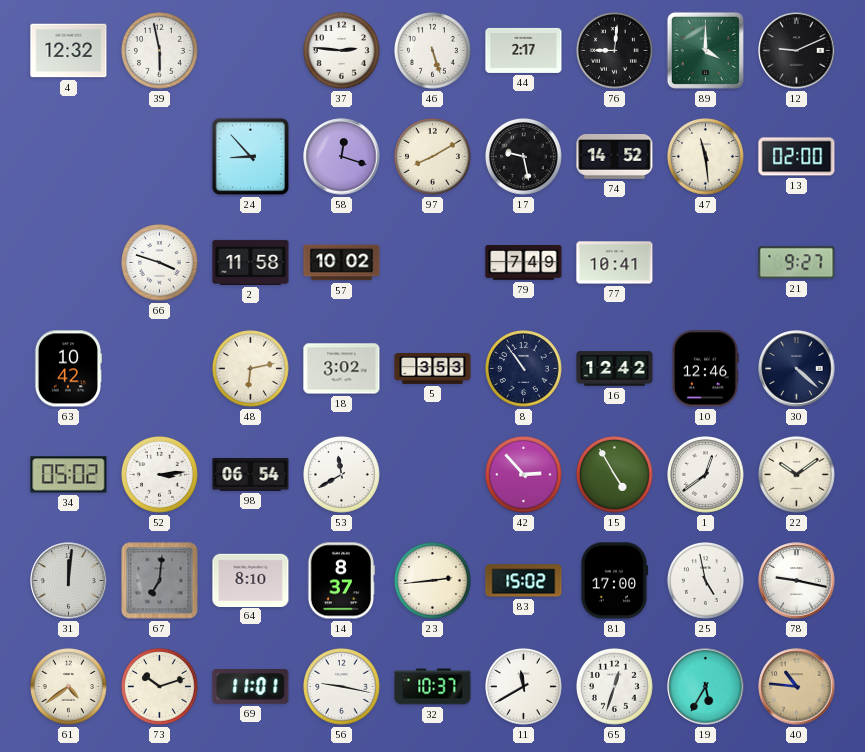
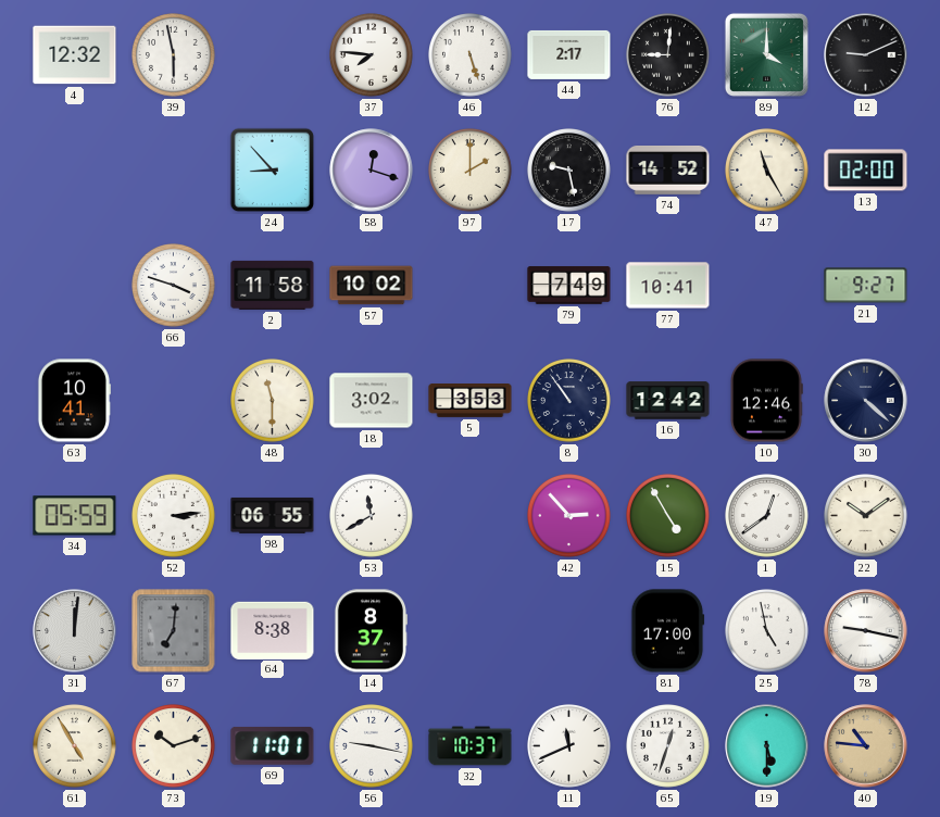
37: 2:46 -> 7:46 (372, 55)
97: 8:10 -> 2:00 (471, 171)
47: 11:29 -> 11:25 (767, 171)
63: 10:42 -> 10:41 (73, 401)
48: 6:13 -> 11:30 (273, 401)
34: 05:02 -> 05:59 (75, 516)
98: 06:54 -> 06:55 (273, 516)
64: 8:10 -> 8:38 (273, 630)
23: 2:44 -> none (433, 581)
83: 15:02 -> none (524, 581)
61: 4:39 -> 4:55 (75, 746)
11: 11:40 -> 11:41 (569, 746)
19: 5:35 -> 5:30 (767, 746)
